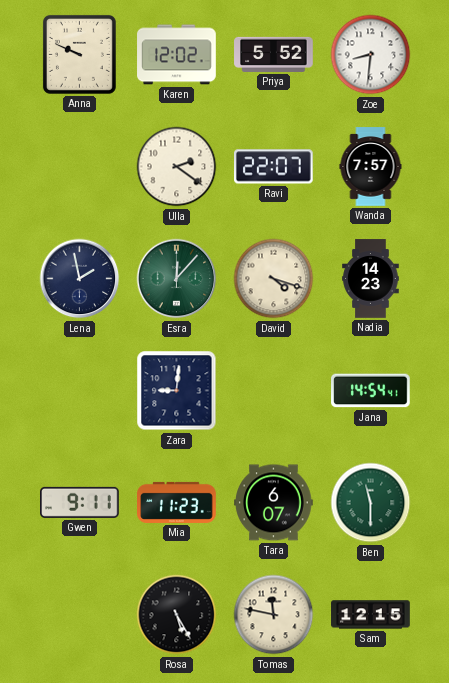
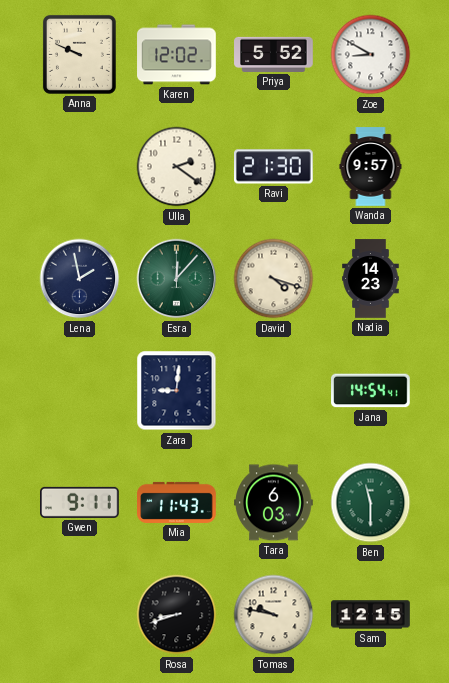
Zoe: 8:31 -> 8:50 (371, 55)
Ravi: 22:07 -> 21:30 (274, 167)
Wanda: 7:57 -> 9:57 (371, 167)
Mia: 11:23 -> 11:43 (177, 502)
Tara: 6:07 -> 6:03 (274, 503)
Rosa: 5:25 -> 8:42 (177, 615)
Tomas: 11:47 -> 9:47 (274, 615)
